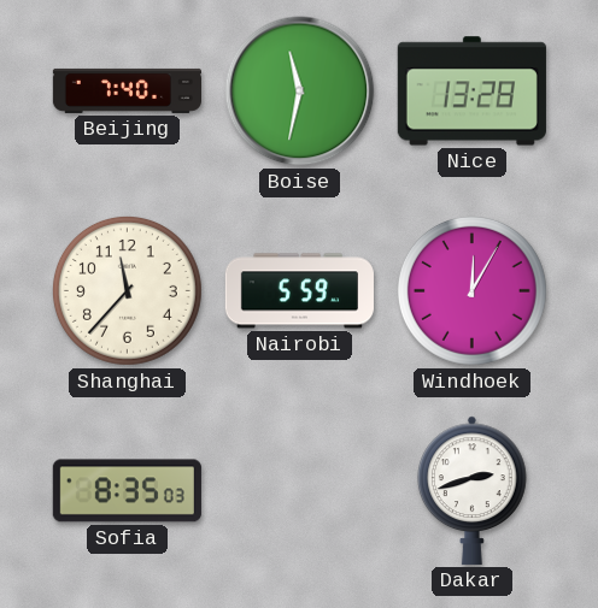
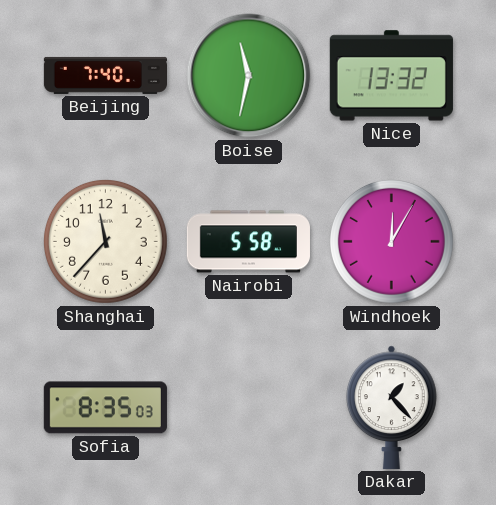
Nice: 13:28 -> 13:32 (391, 76)
Nairobi: 5:59 -> 5:58 (248, 242)
Dakar: 2:42 -> 1:23 (392, 407)
